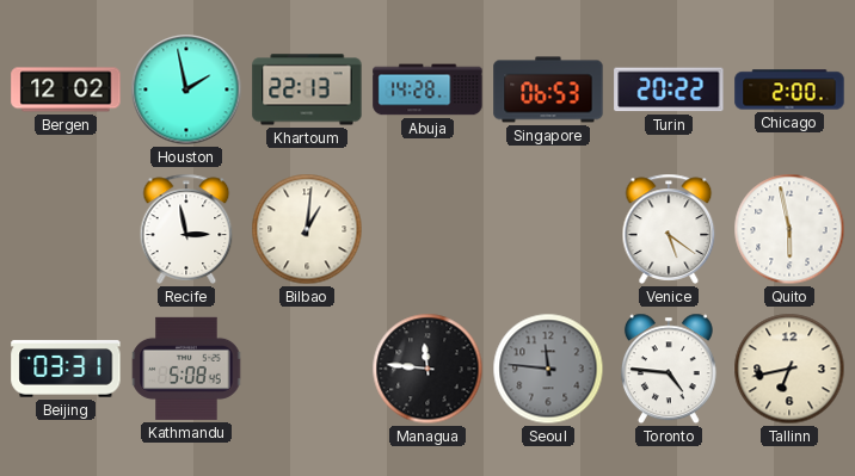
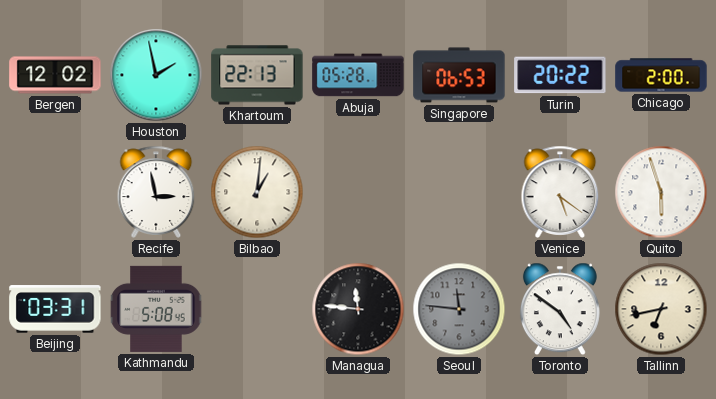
Abuja: 14:28 -> 05:28 (358, 75)
Quito: 5:58 -> 5:57 (661, 192)
Toronto: 4:46 -> 4:51 (560, 309)
